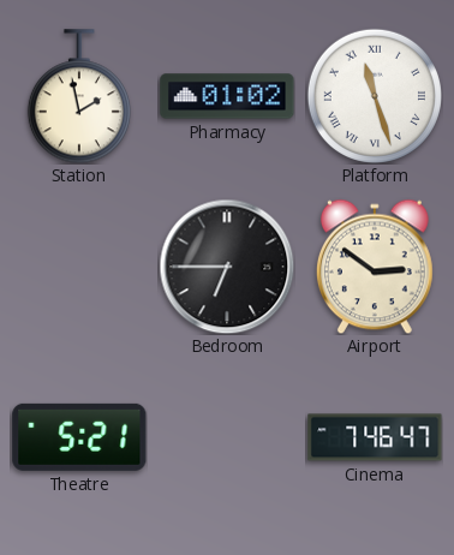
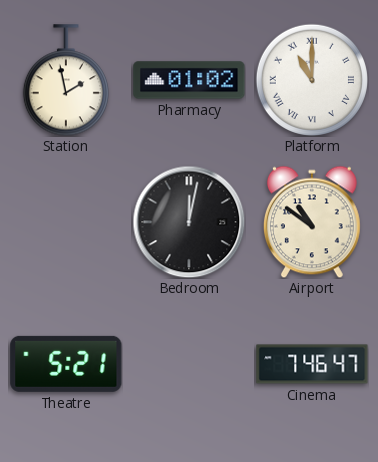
Platform: 11:27 -> 11:00 (312, 80)
Bedroom: 6:45 -> 12:02 (189, 222)
Airport: 2:51 -> 10:51 (312, 222)
